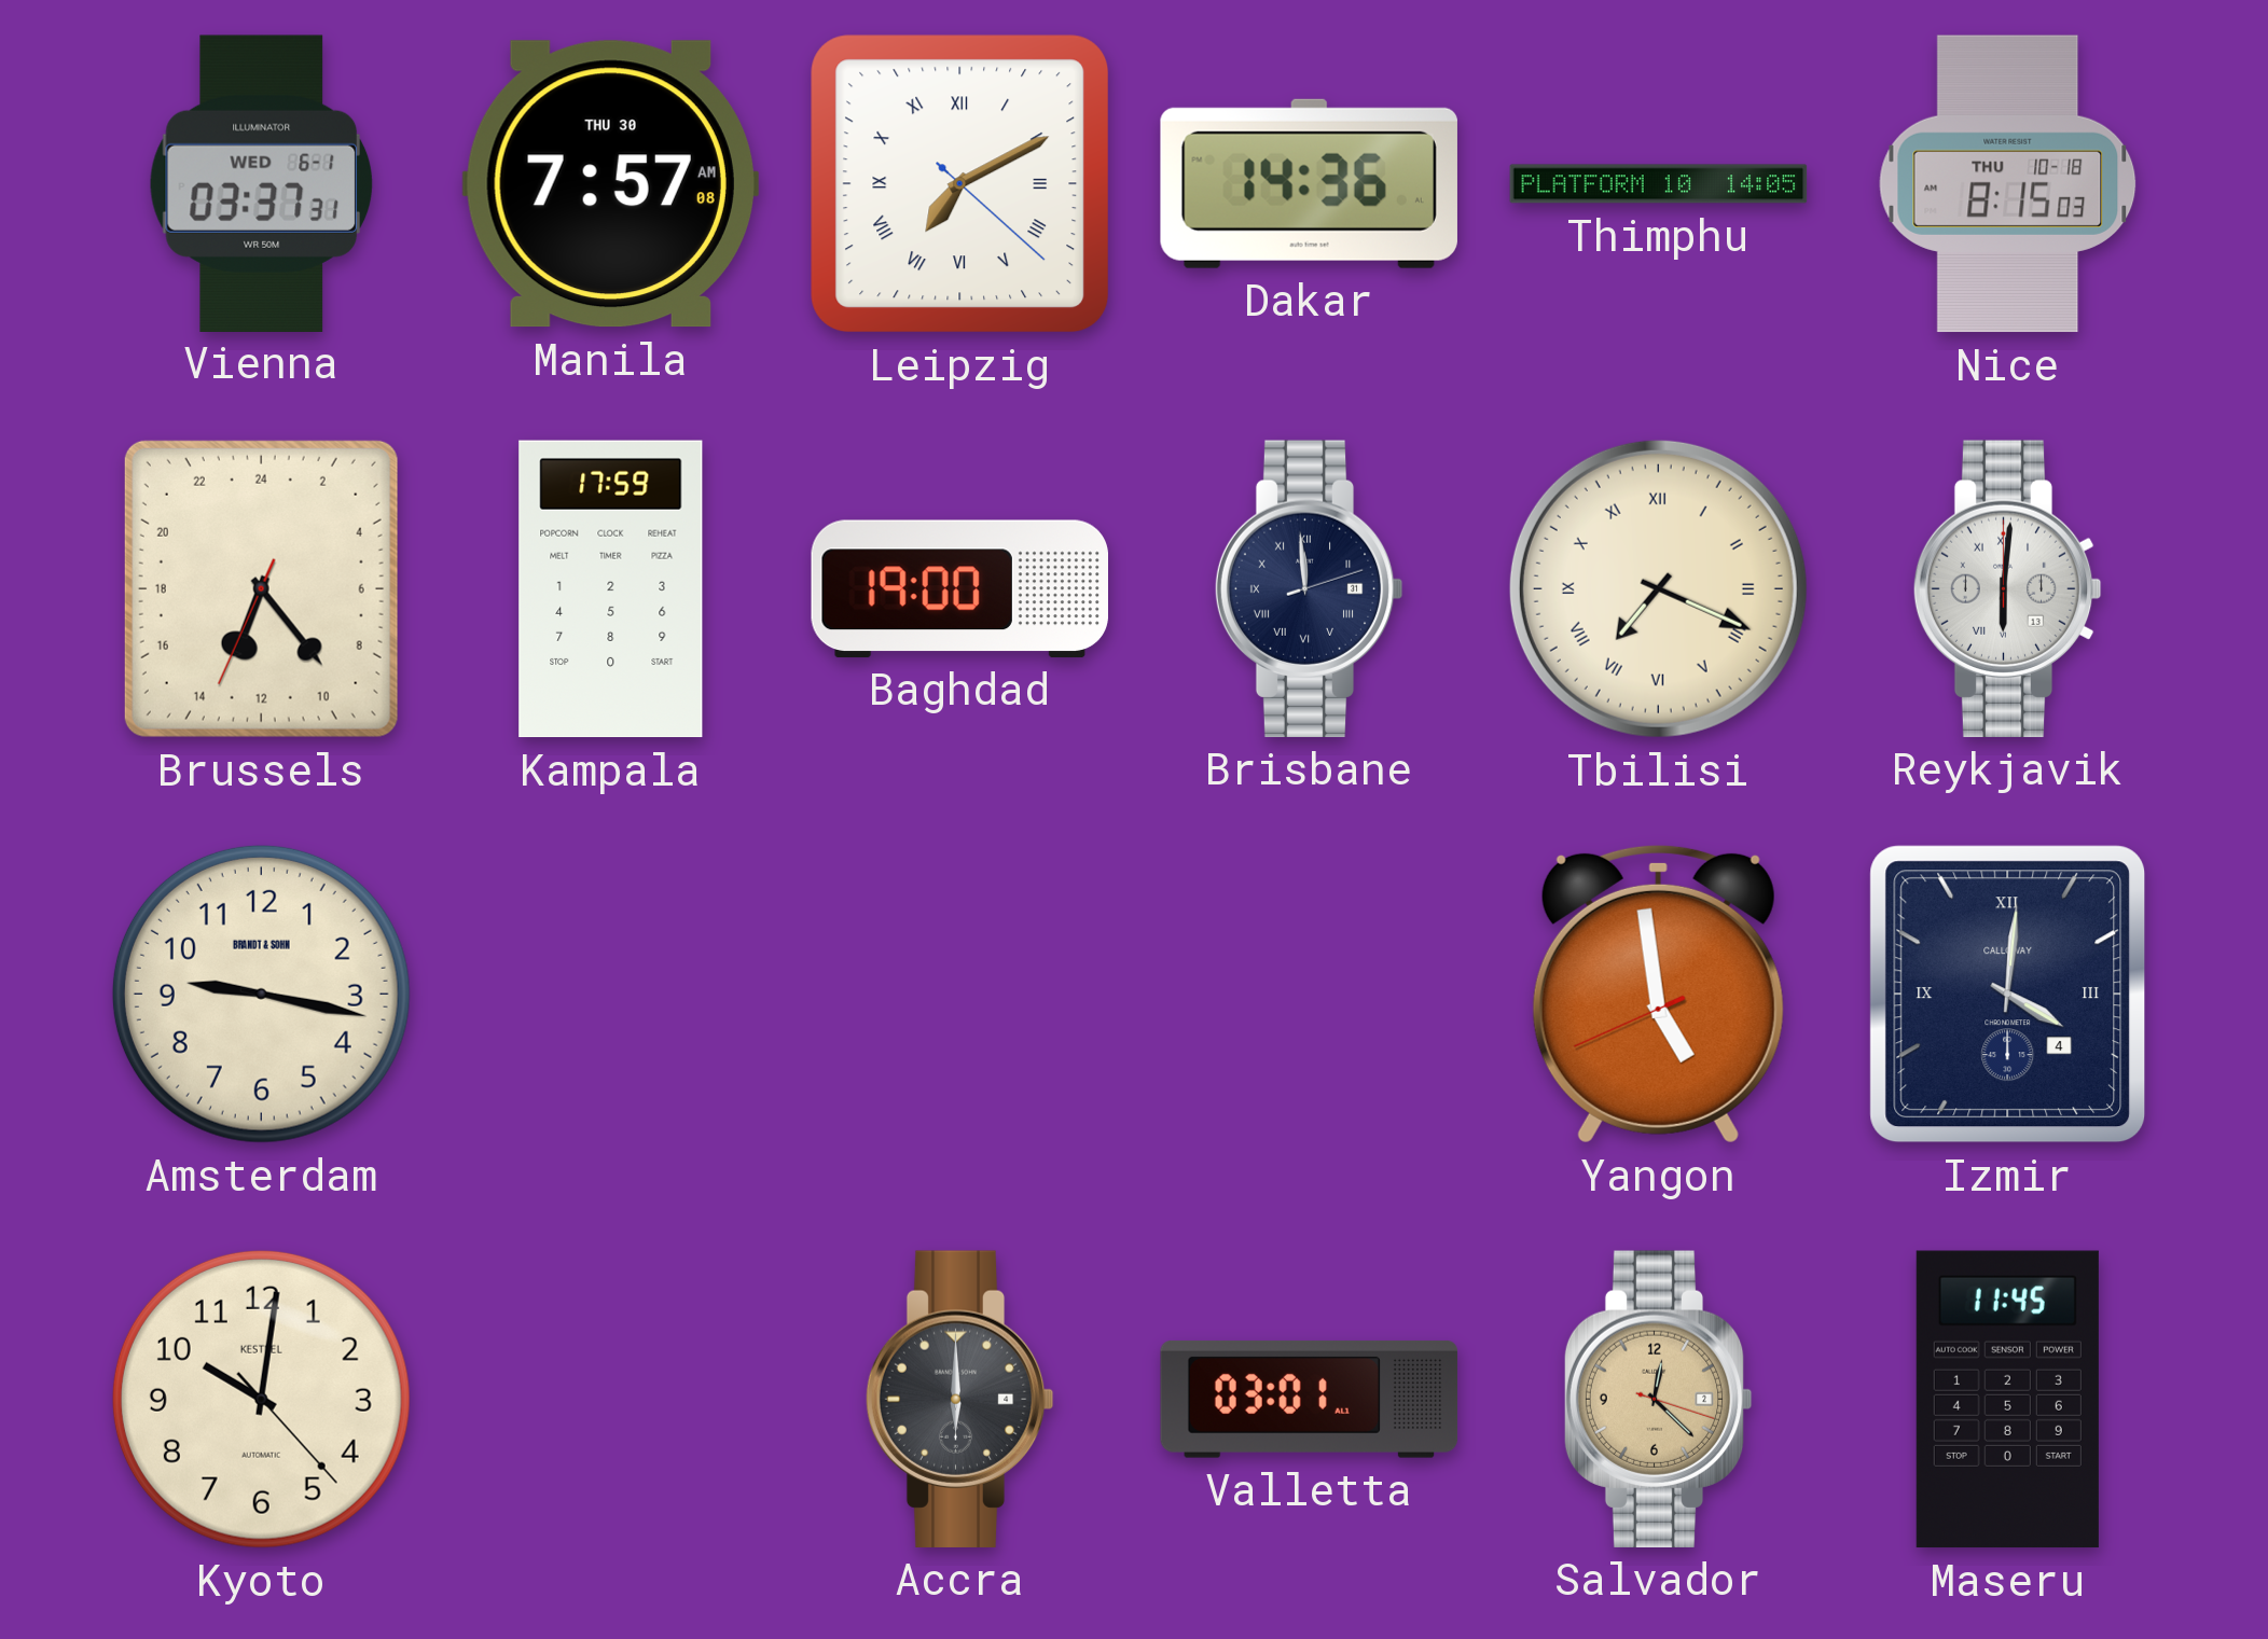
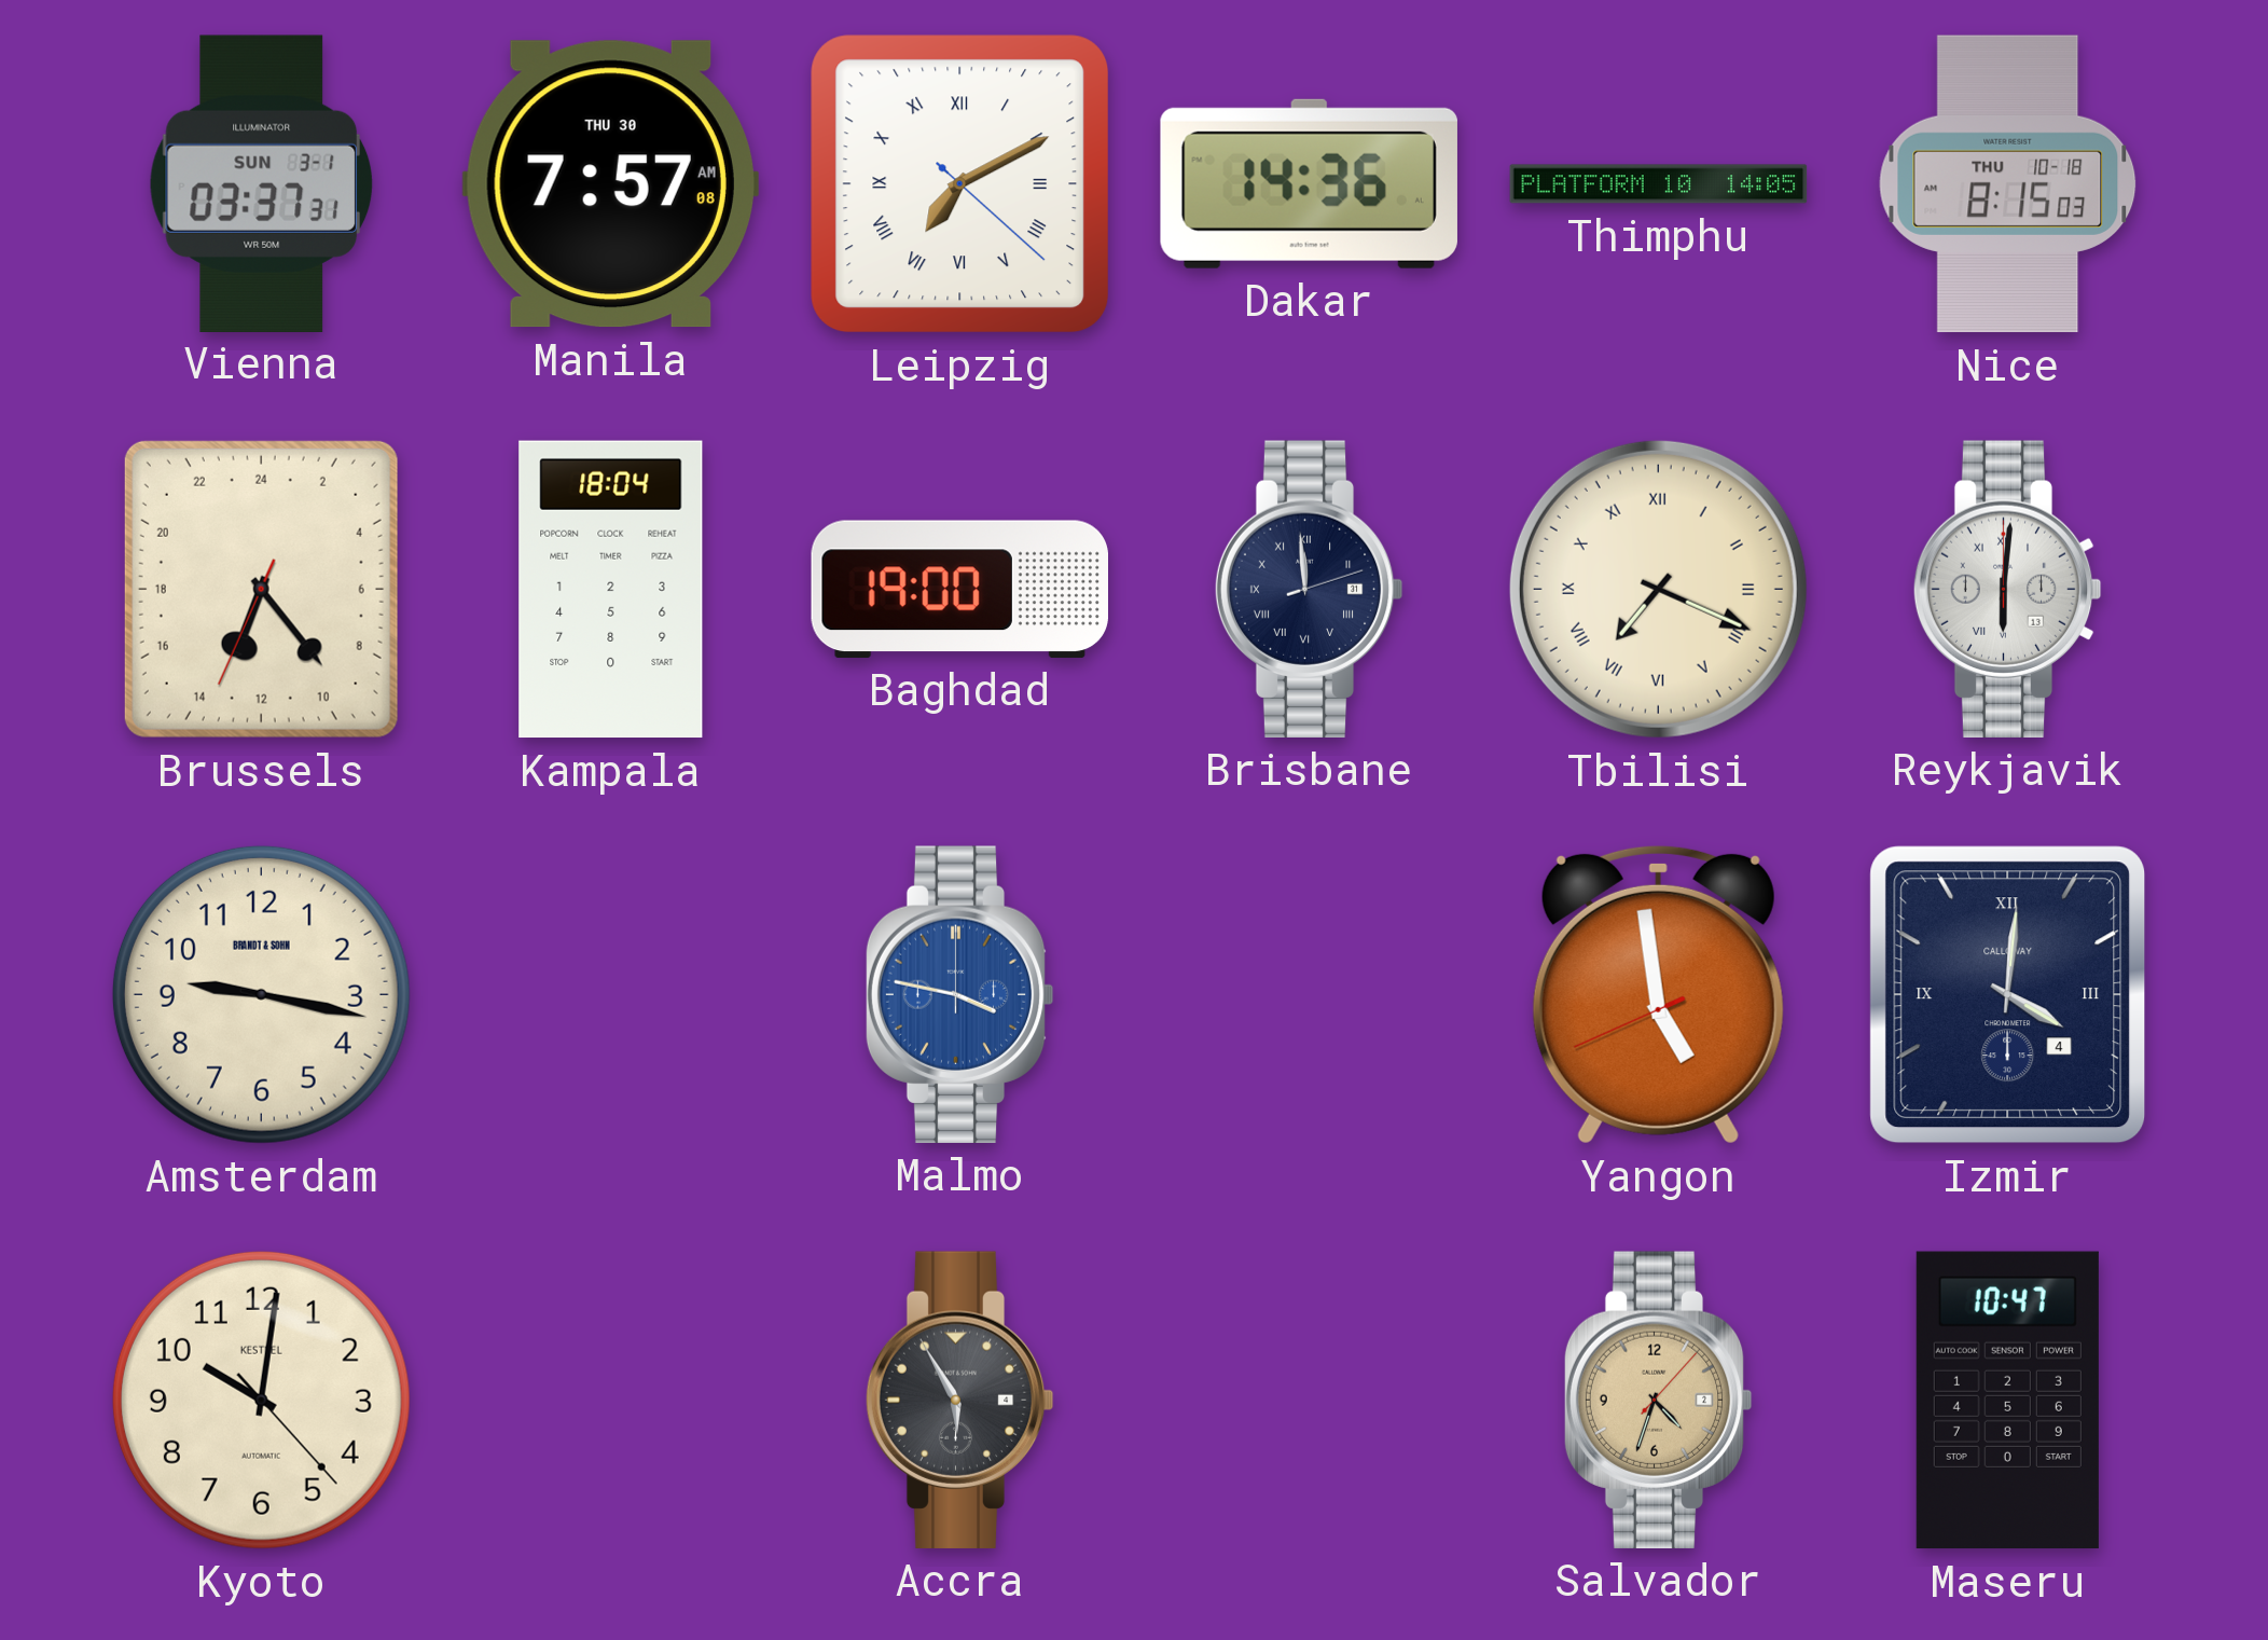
Vienna date: WED 6-1 -> SUN 3-1 (261, 183)
Kampala: 17:59 -> 18:04 (611, 590)
Malmo: none -> 3:47 (959, 994)
Accra: 6:00 -> 5:55 (959, 1400)
Valletta: 03:01 -> none (1310, 1399)
Salvador: 12:22 -> 4:33 (1658, 1400)
Maseru: 11:45 -> 10:47 (2007, 1401)
